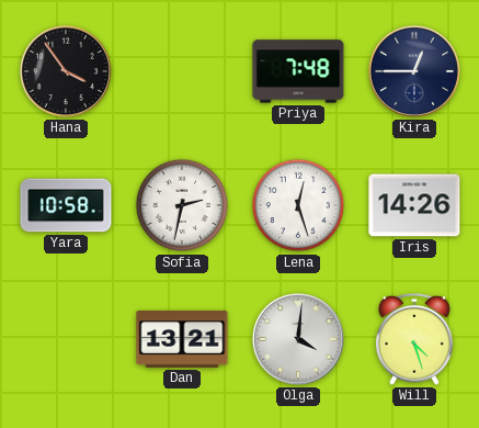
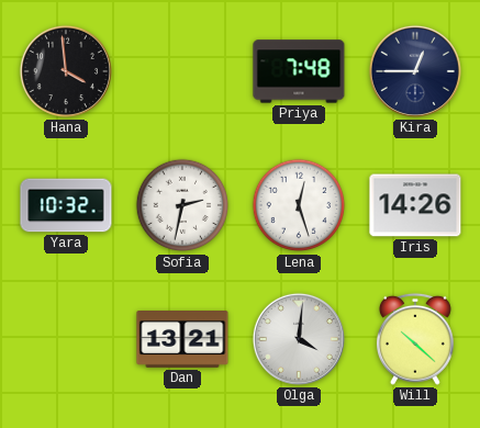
Hana: 3:54 -> 3:59 (66, 71)
Yara: 10:58 -> 10:32 (66, 205)
Will: 4:27 -> 10:22 (415, 339)
